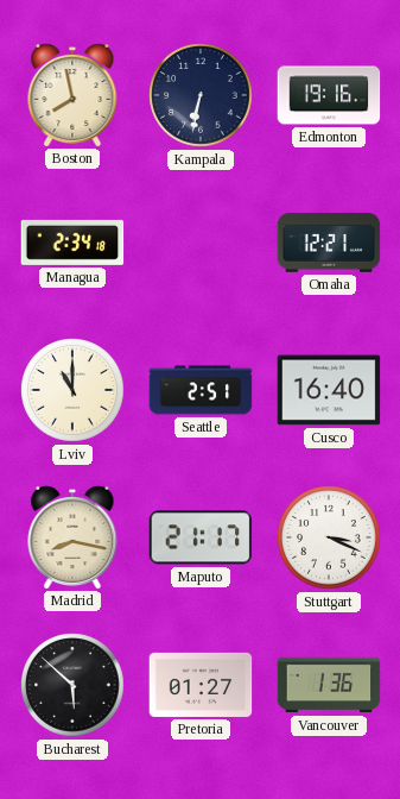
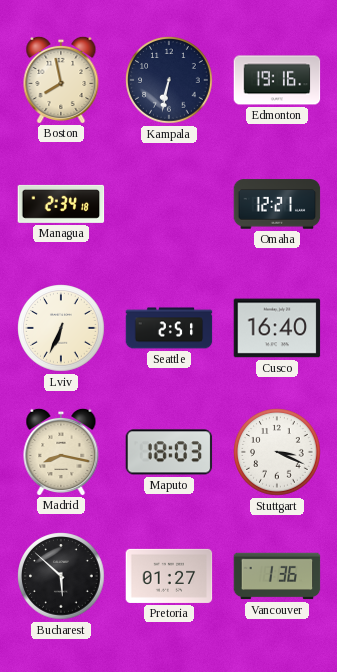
Lviv: 11:00 -> 6:34 (61, 328)
Maputo: 21:17 -> 18:03 (169, 452)
